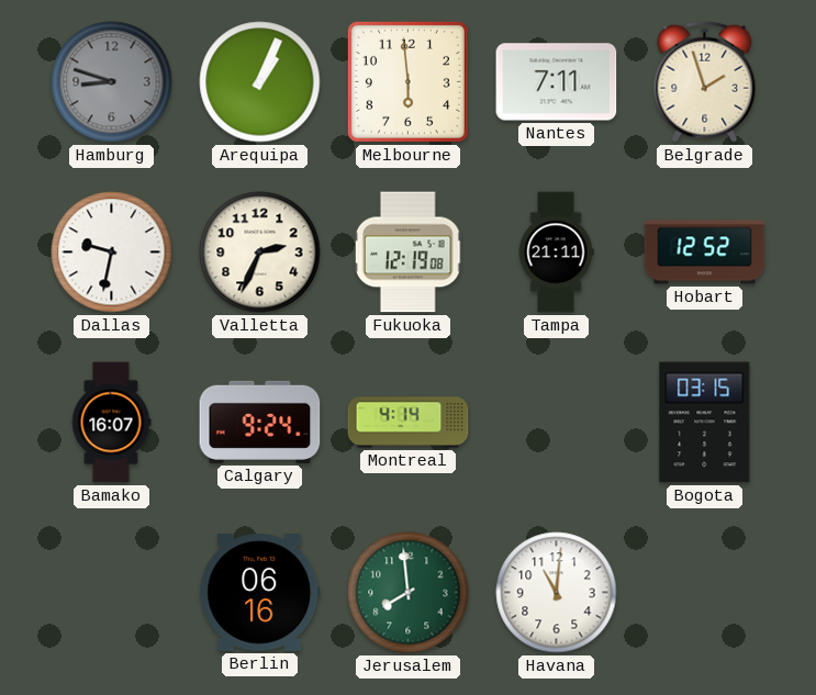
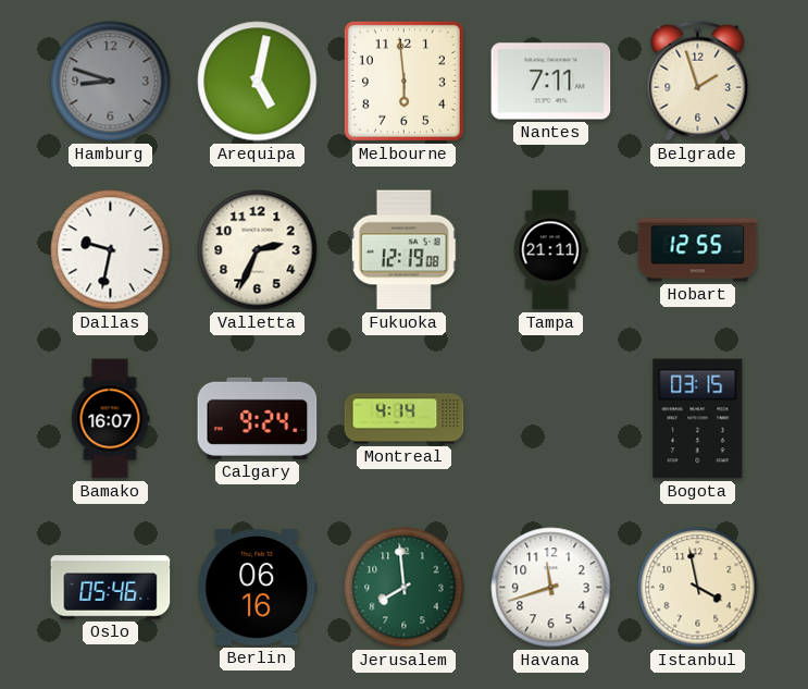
Arequipa: 1:04 -> 5:02 (258, 82)
Hobart: 12:52 -> 12:55 (698, 250)
Oslo: none -> 05:46 (111, 588)
Havana: 11:01 -> 11:42 (551, 588)
Istanbul: none -> 3:58 (698, 588)
